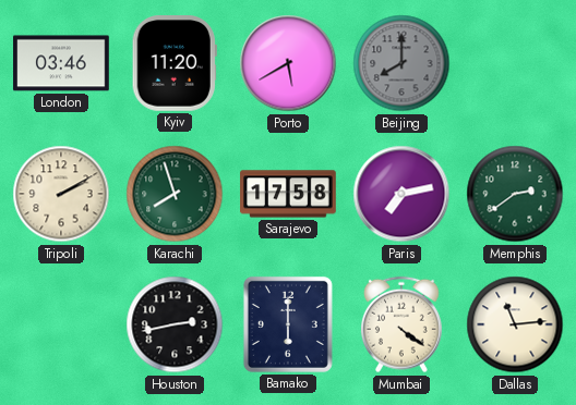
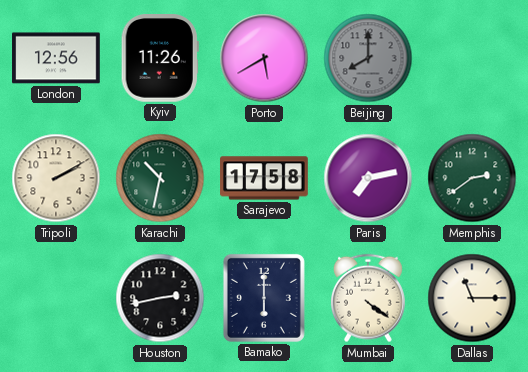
London: 03:46 -> 12:56 (56, 58)
Kyiv: 11:20 -> 11:26 (160, 59)
Karachi: 7:57 -> 10:32 (160, 178)
Dallas: 11:14 -> 11:15 (472, 298)
